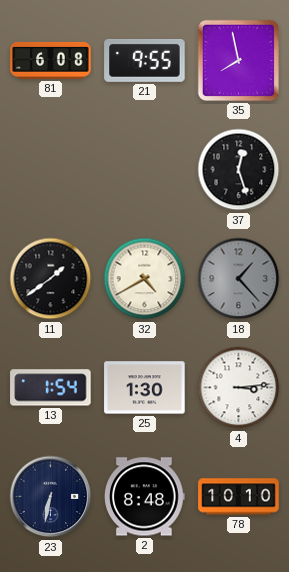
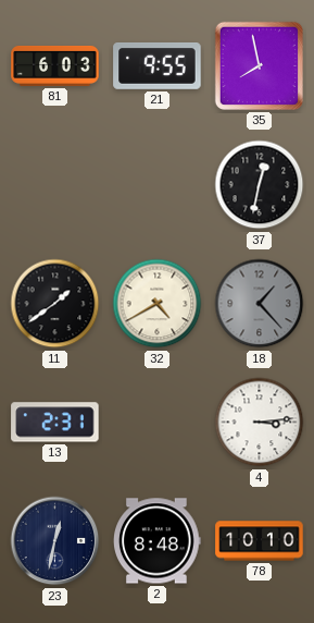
81: 6:08 -> 6:03 (55, 65)
37: 12:27 -> 12:32 (260, 185)
13: 1:54 -> 2:31 (55, 423)
25: 1:30 -> none (145, 388)
23: 6:32 -> 12:32 (55, 541)
